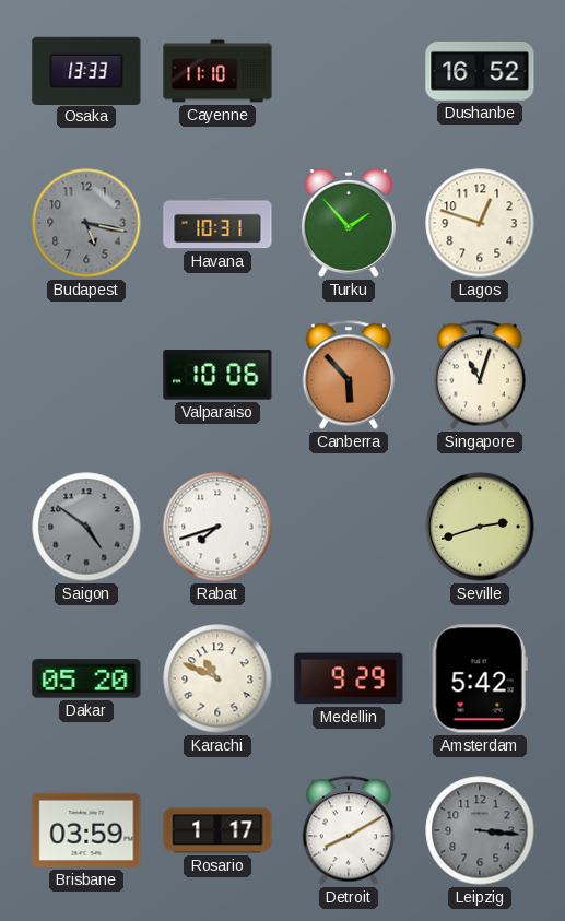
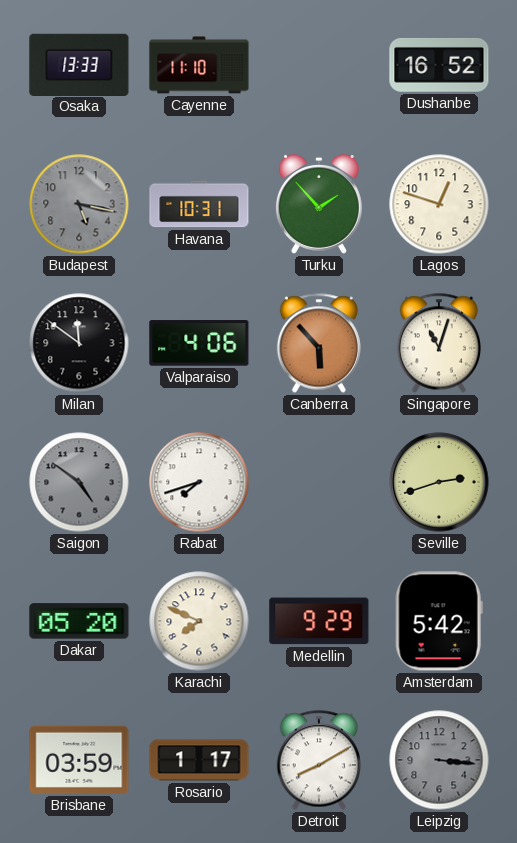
Milan: none -> 11:51 (79, 343)
Valparaiso: 10:06 -> 4:06 (199, 343)
Karachi: 10:49 -> 7:49 (199, 621)
